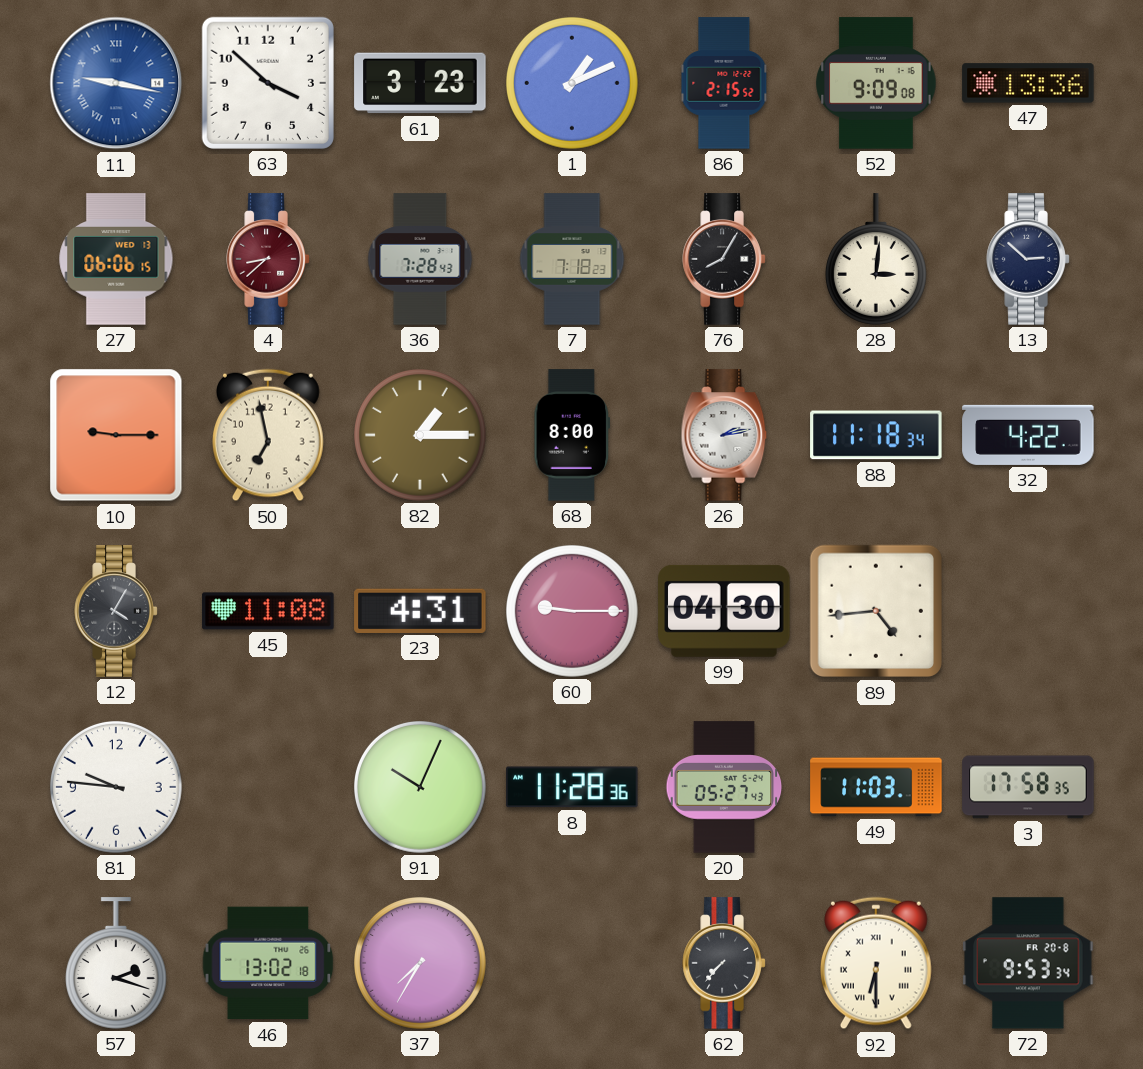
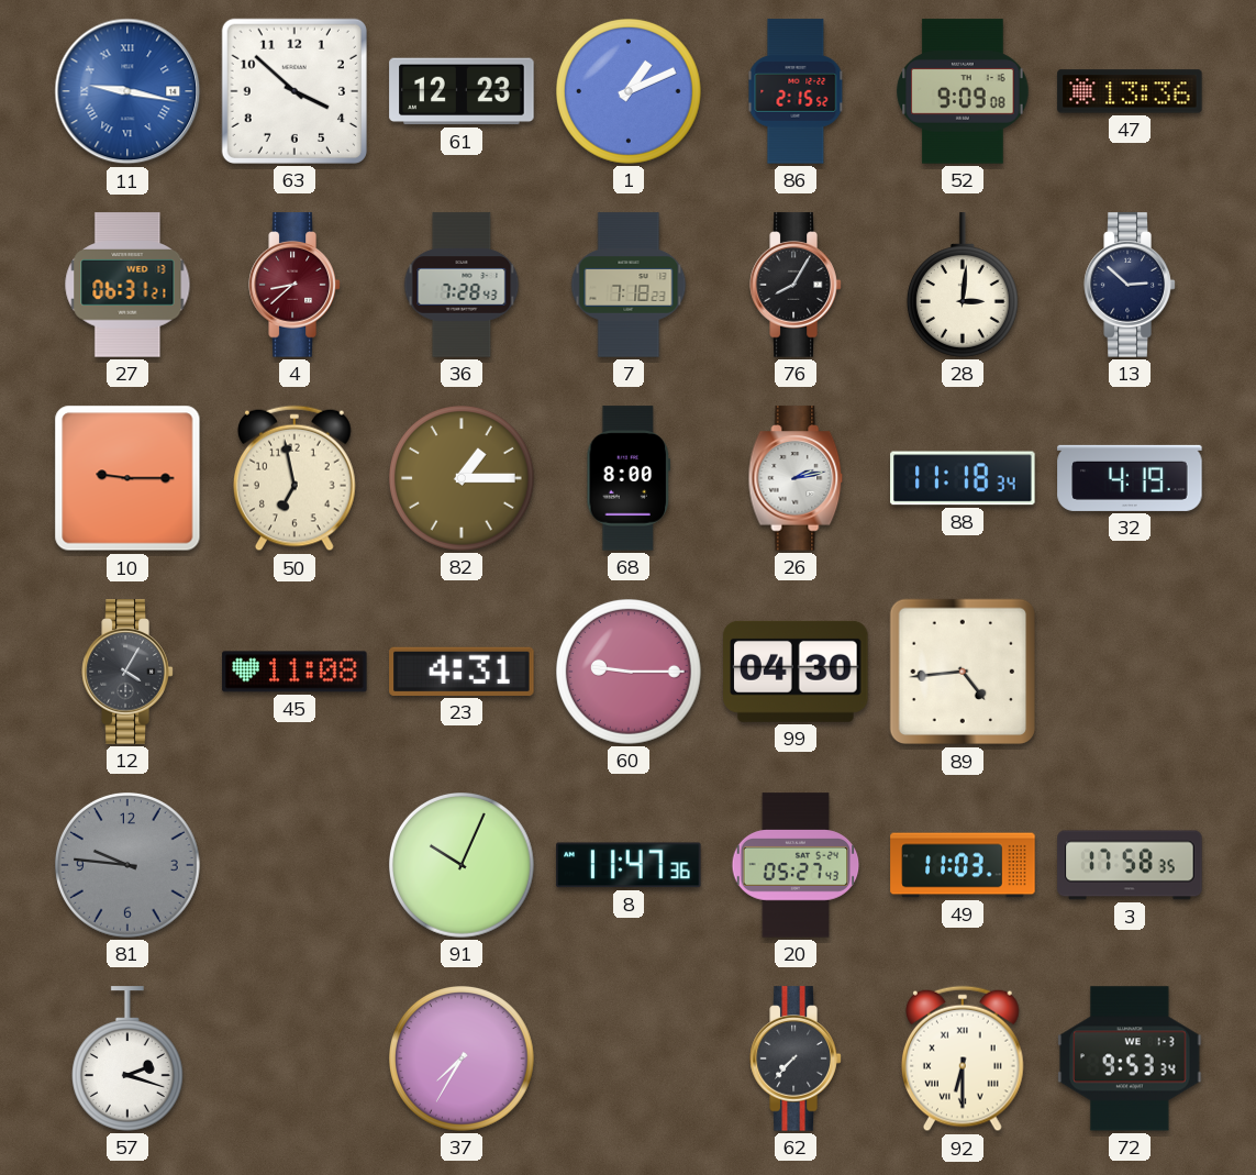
61: 3:23 -> 12:23 (462, 91)
27: 06:06 -> 06:31 (127, 285)
32: 4:22 -> 4:19 (1130, 478)
81 dial: white -> grey (129, 866)
8: 11:28 -> 11:47 (629, 865)
46: 13:02 -> none (268, 963)
72 date: FR 20-8 -> WE 1-3 (1130, 1058)
